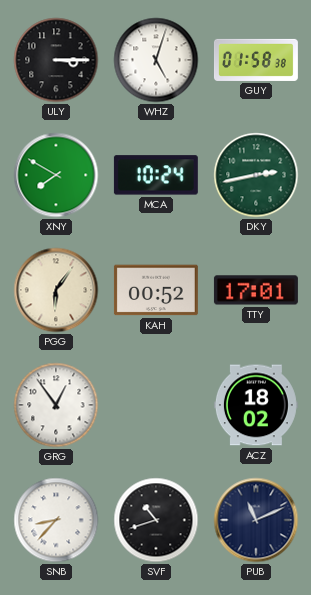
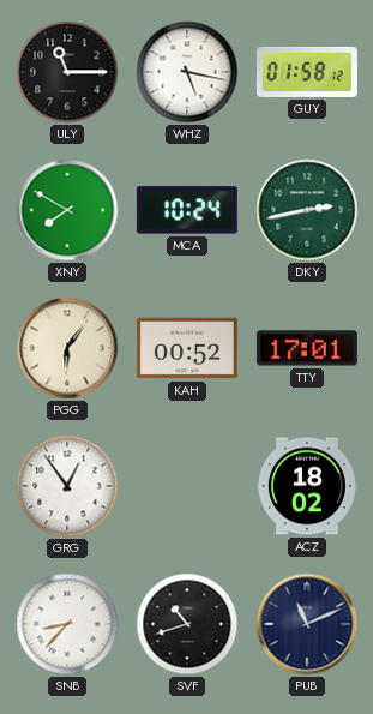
ULY: 3:15 -> 11:15 (67, 72)
WHZ: 5:03 -> 5:17 (187, 72)
GUY: 01:58:38 -> 01:58:12 (307, 72)
